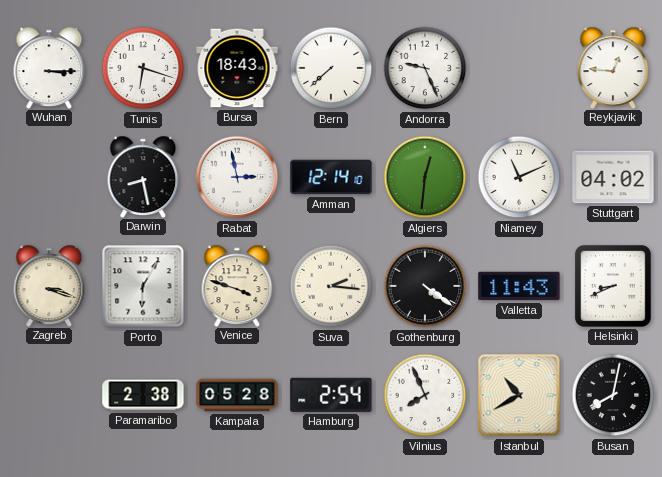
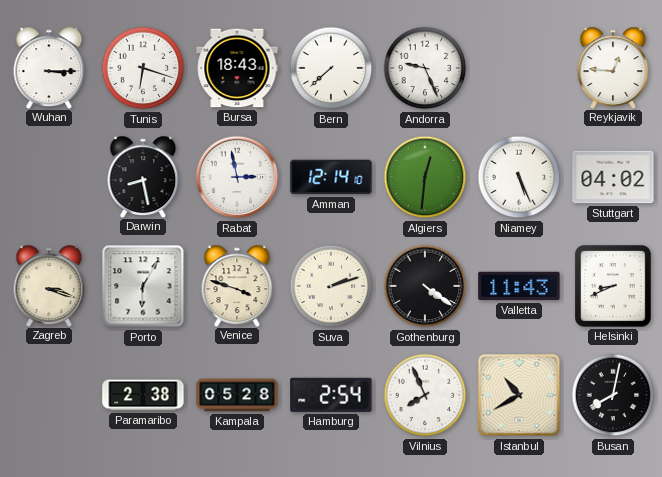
Niamey: 11:11 -> 5:26 (519, 177)
Suva: 2:16 -> 2:12 (331, 286)
